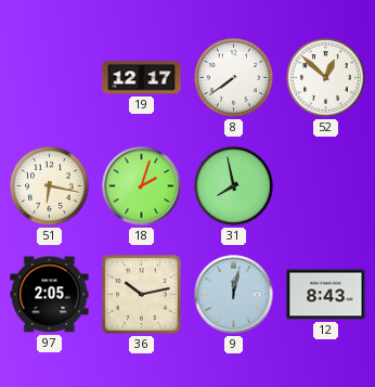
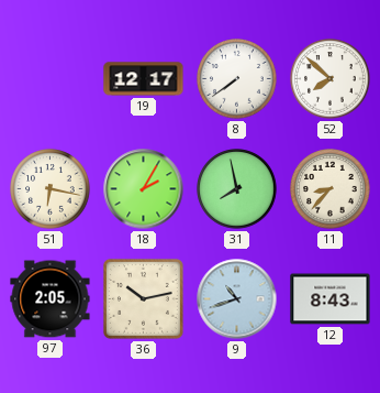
52: 12:52 -> 7:52 (331, 79)
18: 2:03 -> 2:05 (144, 189)
11: none -> 8:37 (331, 189)
9: 12:02 -> 10:42 (237, 299)
